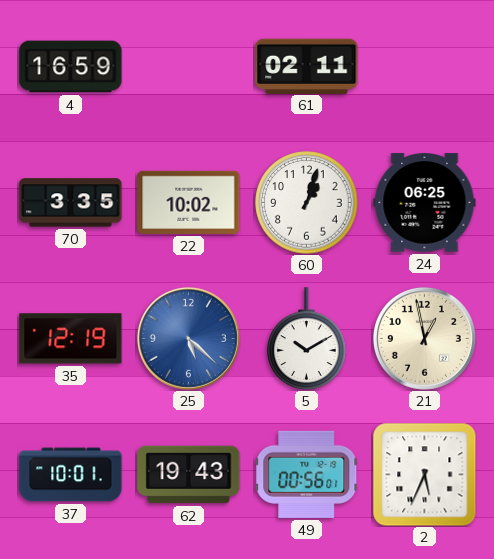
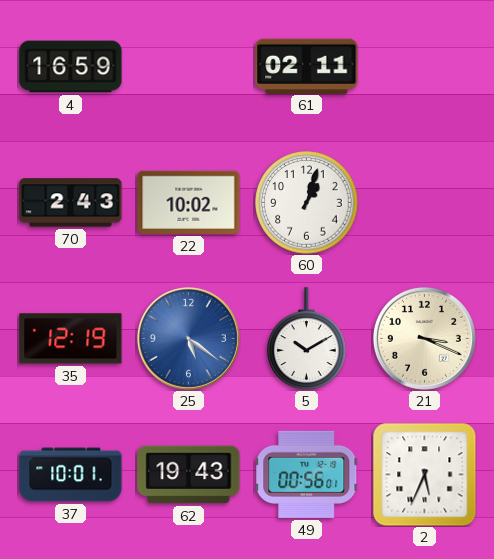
70: 3:35 -> 2:43 (71, 203)
24: 06:25 -> none (425, 203)
25: 5:22 -> 5:21 (188, 338)
21: 12:58 -> 3:19 (424, 338)
